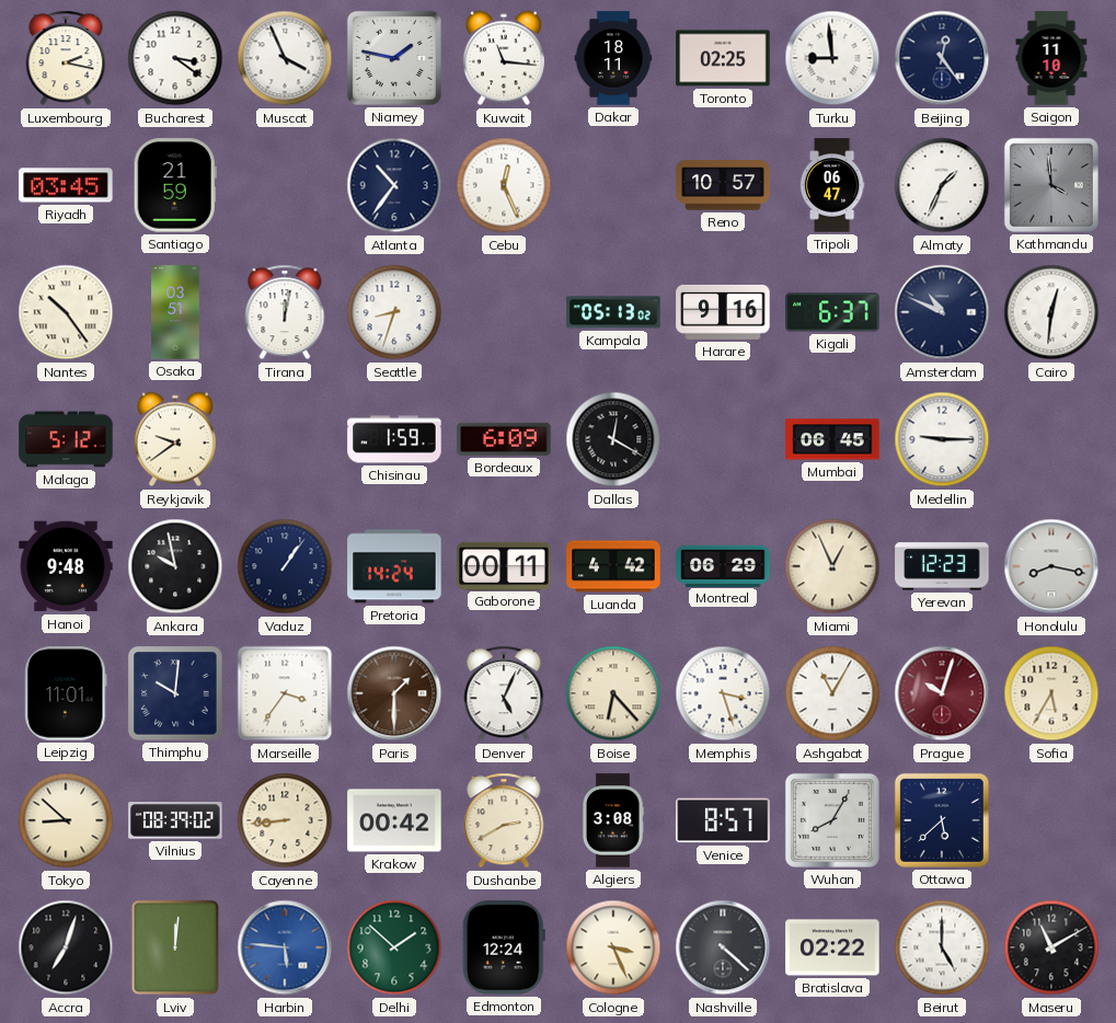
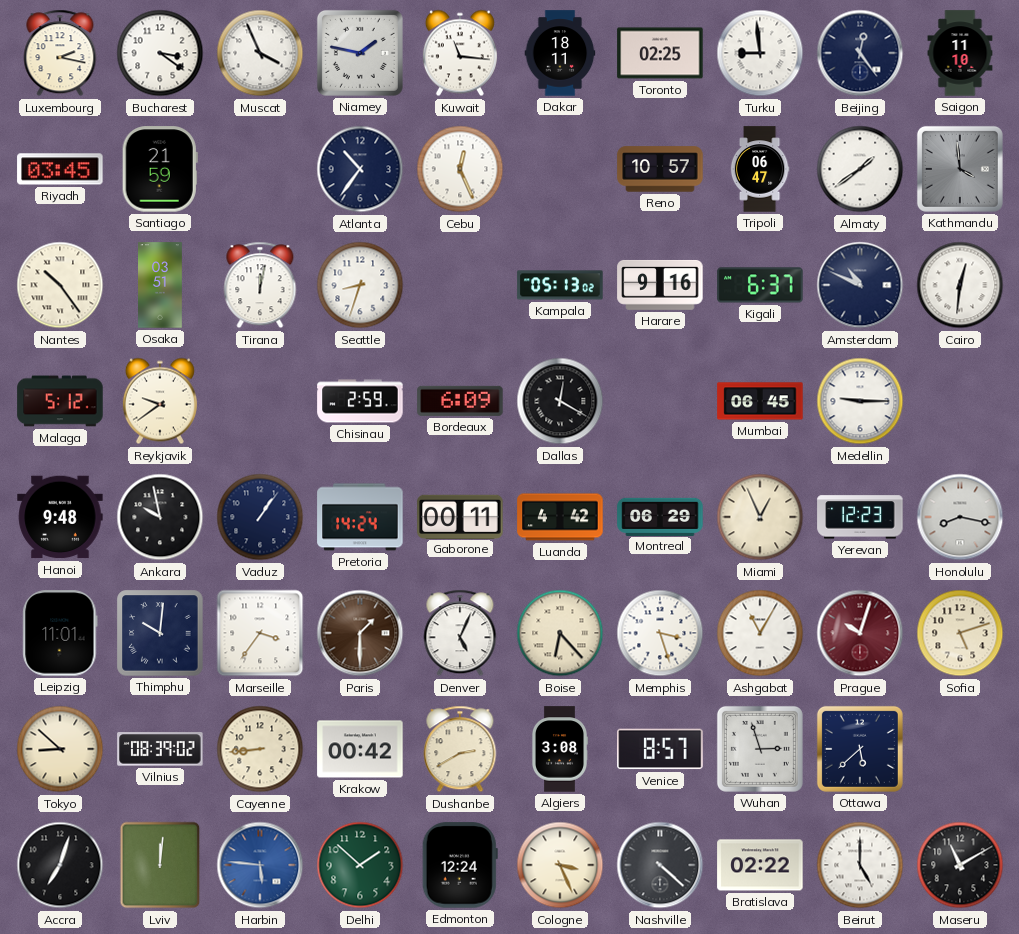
Almaty: 1:34 -> 1:39 (860, 169)
Chisinau: 1:59 -> 2:59 (360, 401)
Sofia: 5:35 -> 5:12 (960, 633)
Wuhan: 8:05 -> 2:57 (760, 749)
